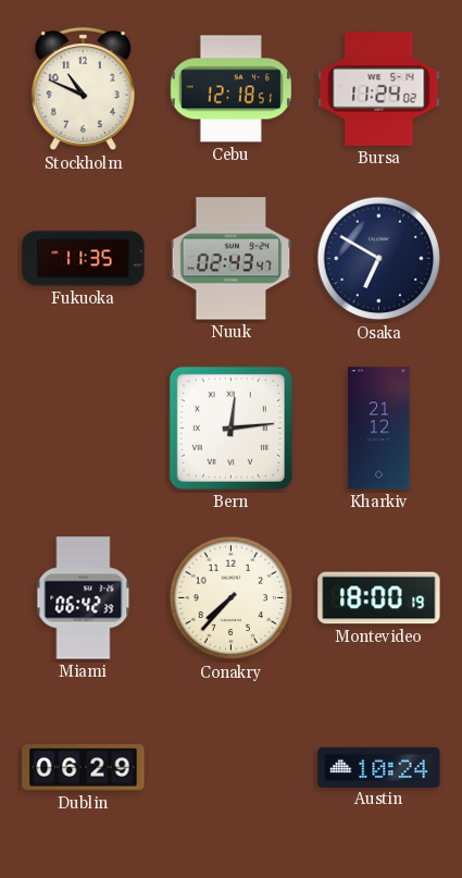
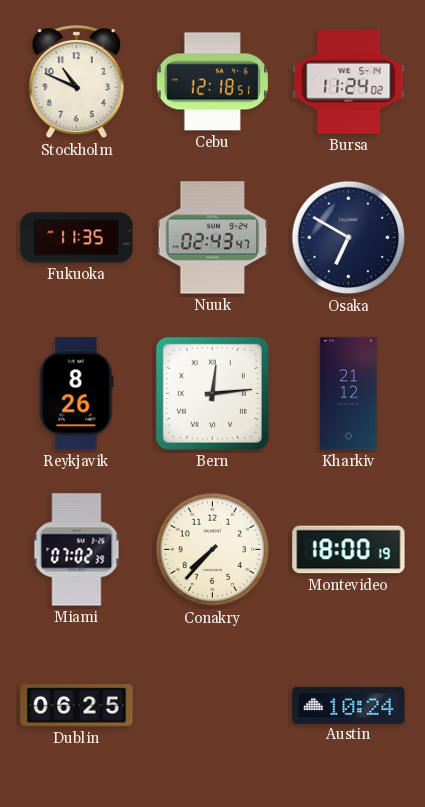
Reykjavik: none -> 8:26 (77, 394)
Miami: 06:42 -> 07:02 (77, 550)
Dublin: 06:29 -> 06:25 (77, 706)
